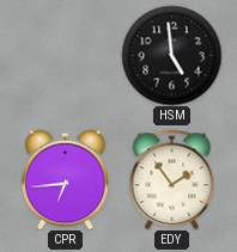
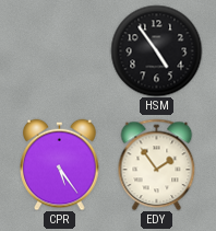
HSM: 4:59 -> 4:54 (156, 50)
CPR: 6:44 -> 5:24 (60, 164)
